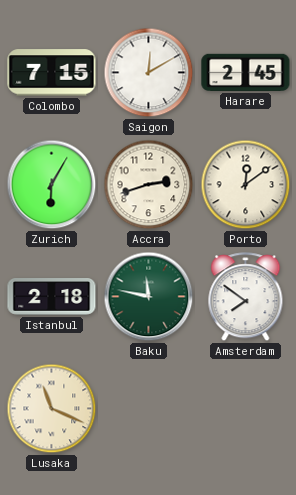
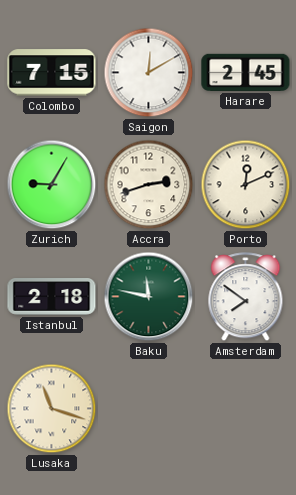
Zurich: 6:05 -> 9:05 (52, 185)
Porto: 12:09 -> 12:11 (246, 185)
Lusaka: 11:19 -> 11:18 (52, 409)
